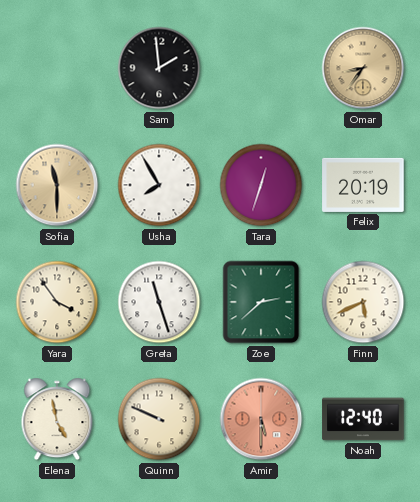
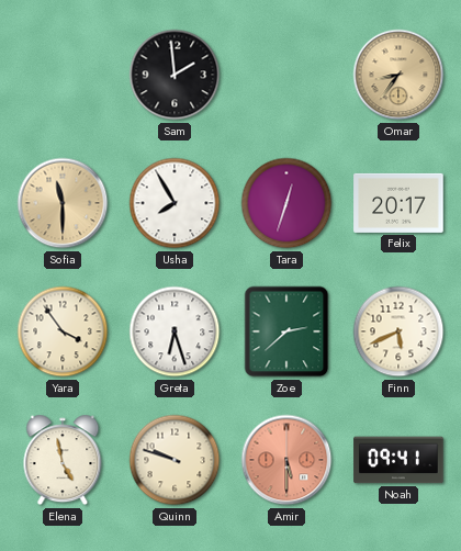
Felix: 20:19 -> 20:17 (398, 203)
Greta: 11:27 -> 6:27 (175, 331)
Quinn: 9:49 -> 9:48 (175, 460)
Noah: 12:40 -> 09:41 (398, 460)
